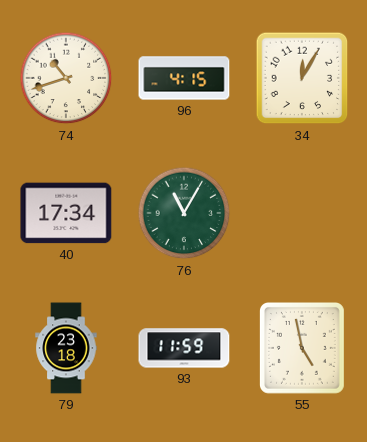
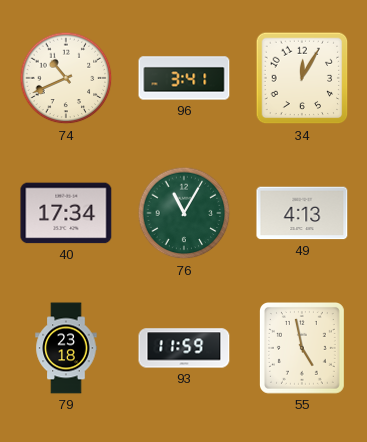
74: 10:42 -> 10:41 (66, 78)
96: 4:15 -> 3:41 (184, 78)
49: none -> 4:13 (302, 213)
